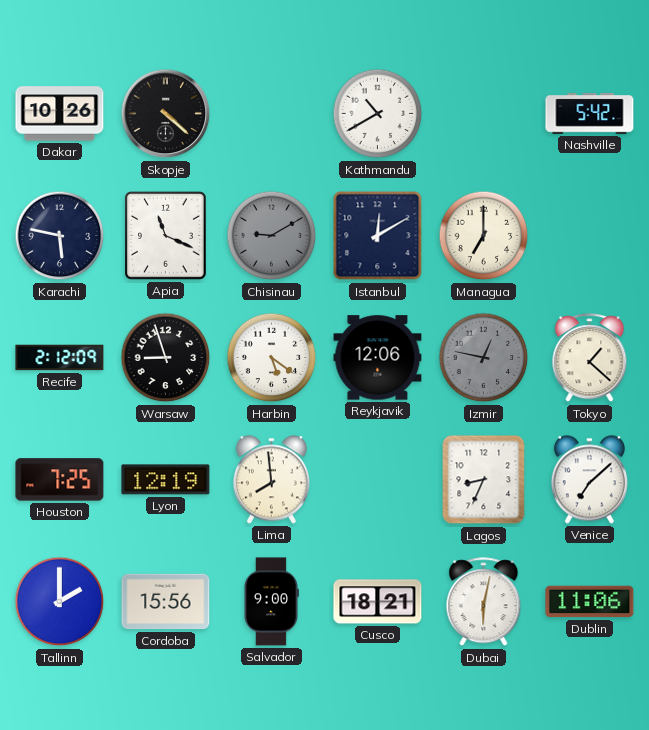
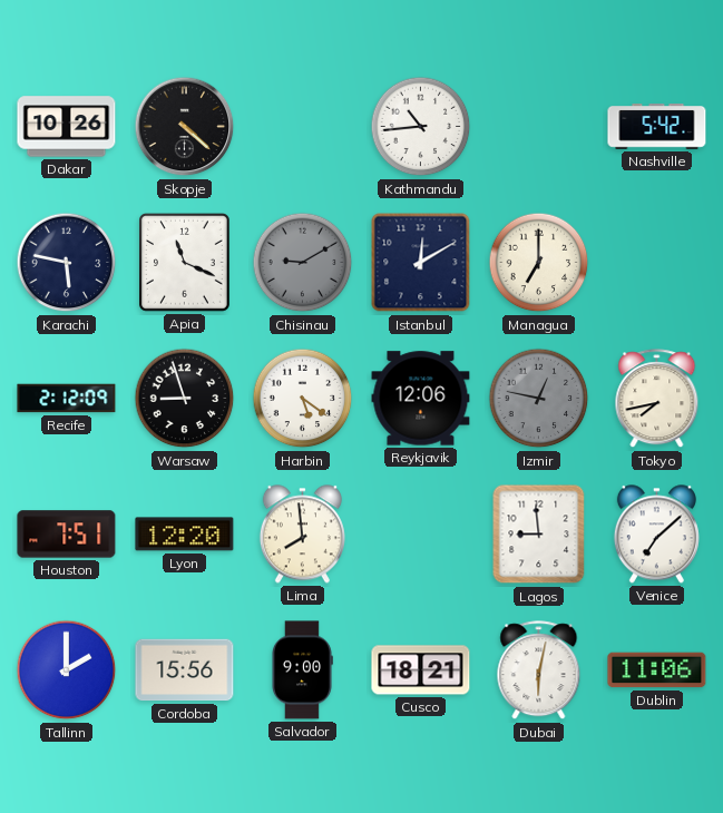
Kathmandu: 10:40 -> 10:44 (421, 127)
Tokyo: 1:22 -> 7:43 (657, 399)
Houston: 7:25 -> 7:51 (67, 535)
Lyon: 12:19 -> 12:20 (185, 535)
Lagos: 8:34 -> 8:59 (539, 535)
